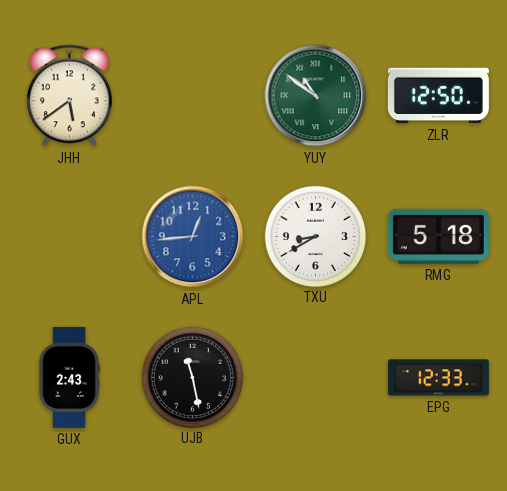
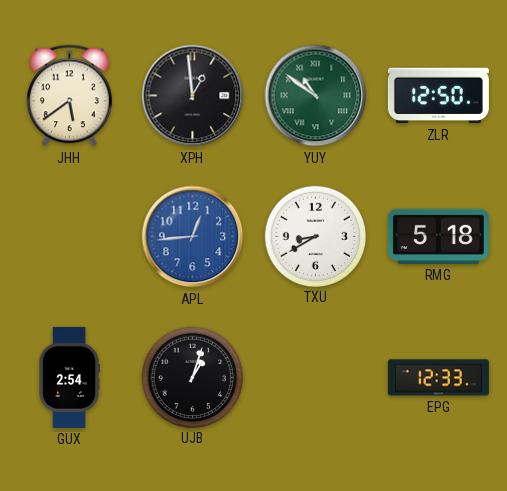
XPH: none -> 12:59 (193, 96)
GUX: 2:43 -> 2:54 (69, 377)
UJB: 11:28 -> 1:03 (192, 377)
